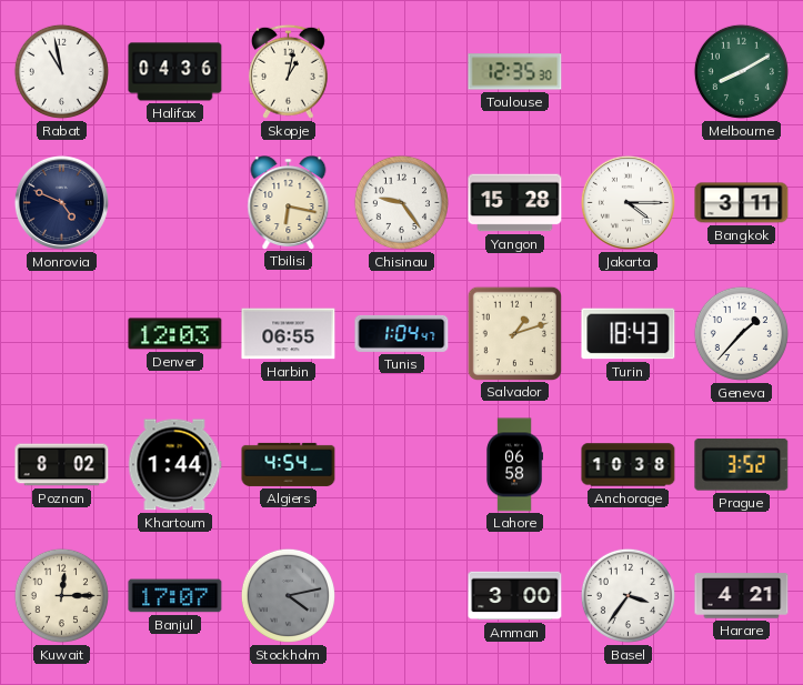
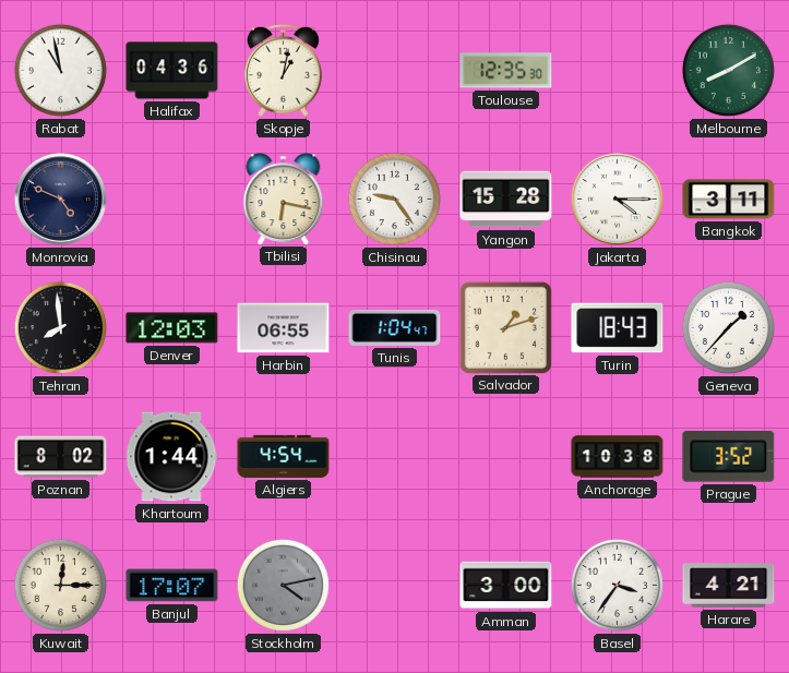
Tehran: none -> 7:59 (60, 327)
Lahore: 06:58 -> none (514, 465)
